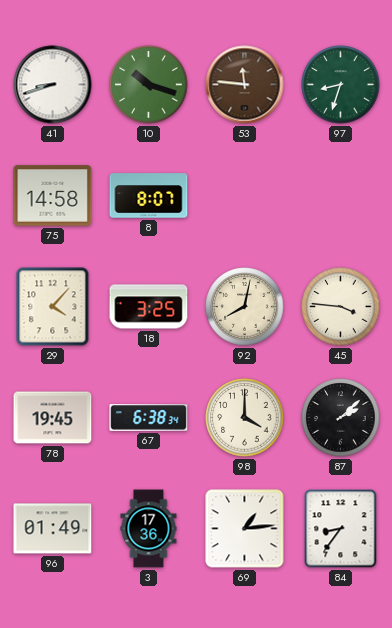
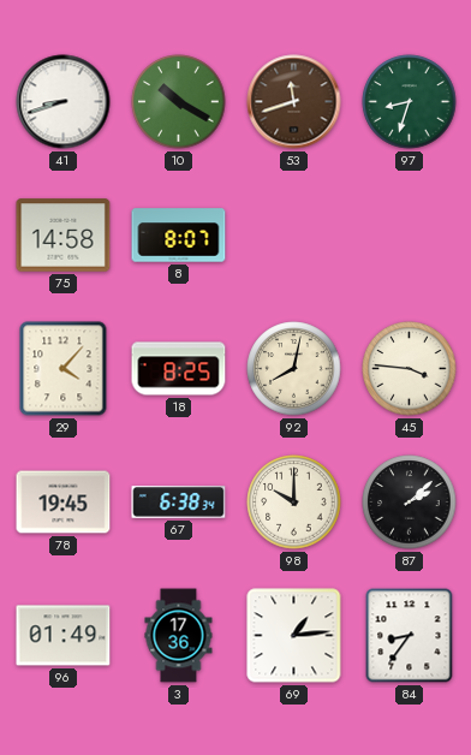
10: 10:18 -> 10:20 (179, 102)
53: 11:46 -> 11:42 (294, 102)
18: 3:25 -> 8:25 (179, 369)
98: 4:00 -> 10:00 (294, 503)
